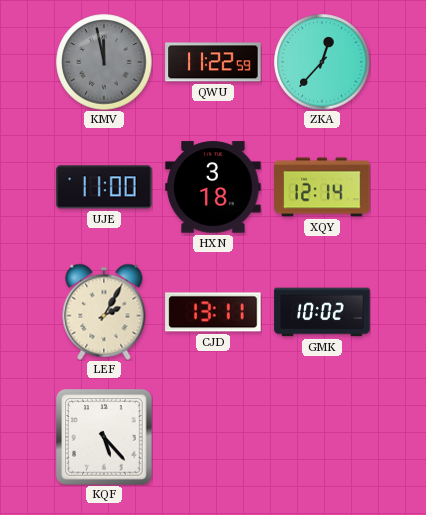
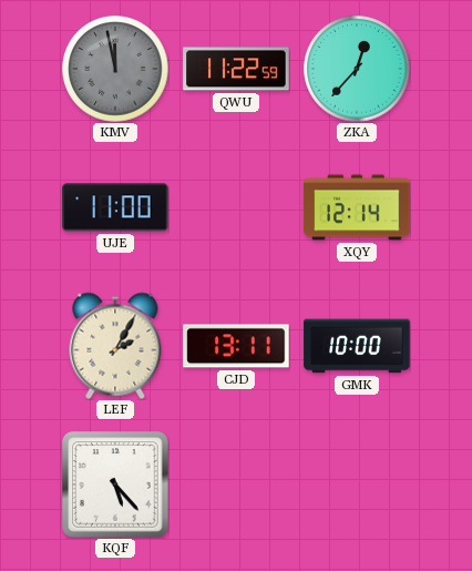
HXN: 3:18 -> none (213, 187)
GMK: 10:02 -> 10:00 (357, 346)
